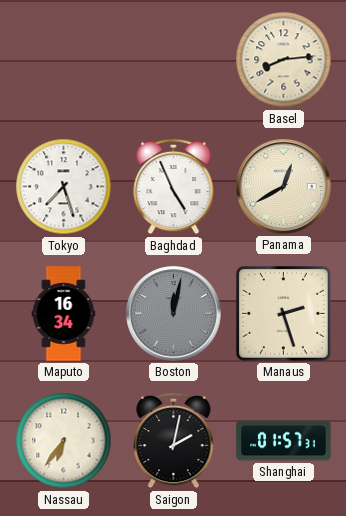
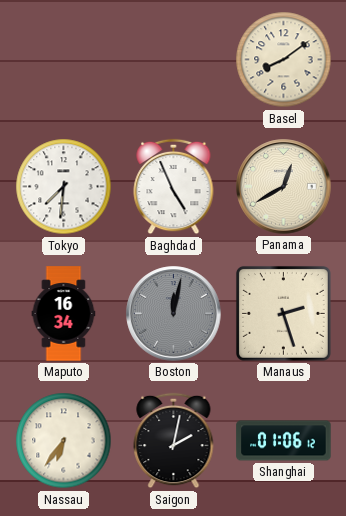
Basel: 8:14 -> 8:09 (284, 60)
Tokyo: 7:27 -> 7:31 (64, 187)
Shanghai: 01:57 -> 01:06 (284, 441)
